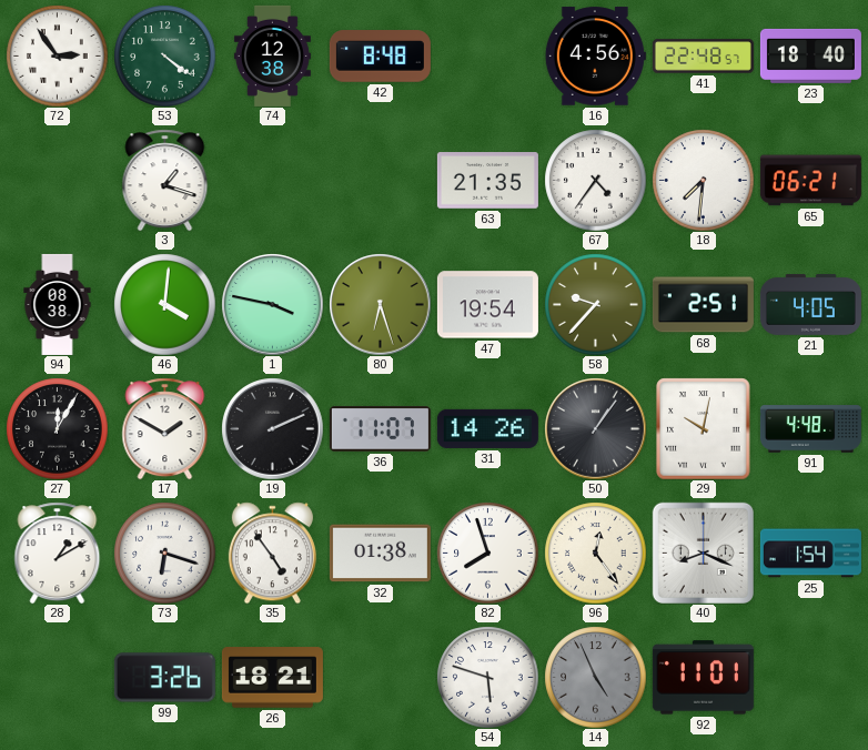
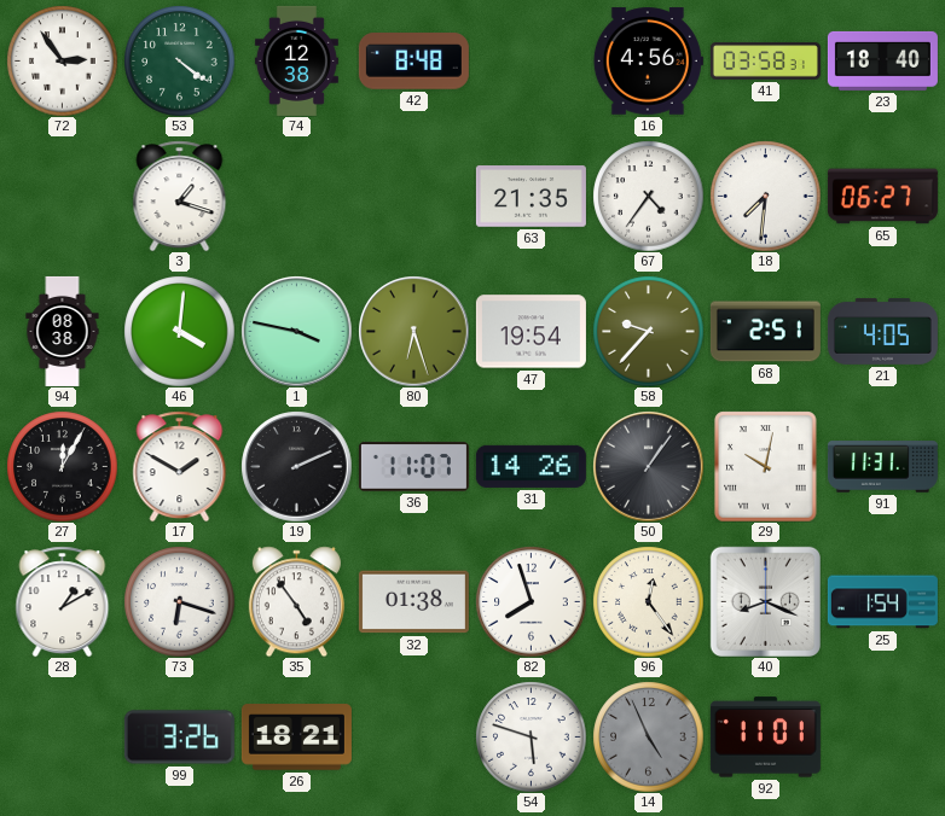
41: 22:48 -> 03:58 (765, 62)
65: 06:21 -> 06:27 (882, 197)
91: 4:48 -> 11:31 (882, 467)
